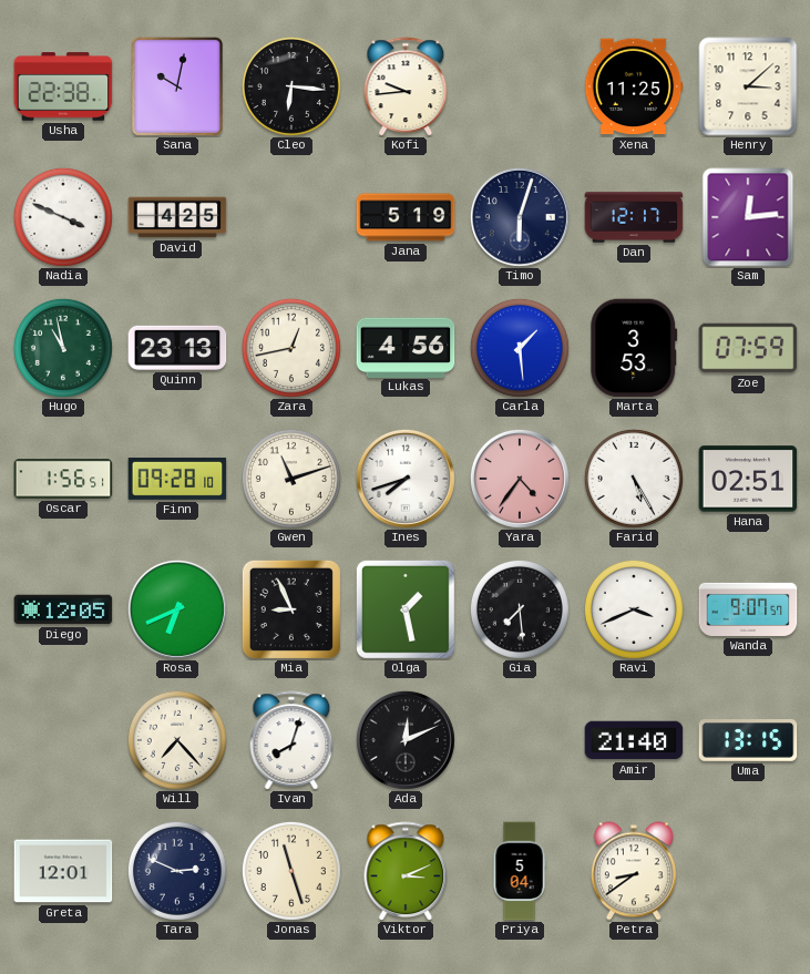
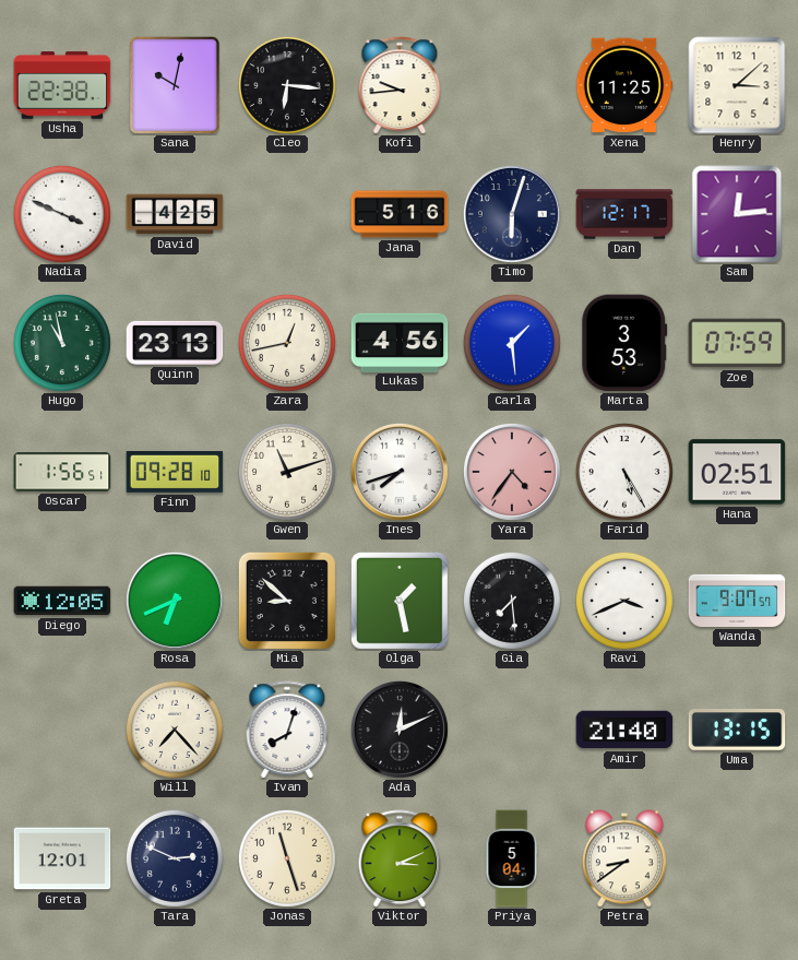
Jana: 5:19 -> 5:16 (400, 214)
Mia: 8:56 -> 8:52 (287, 601)
